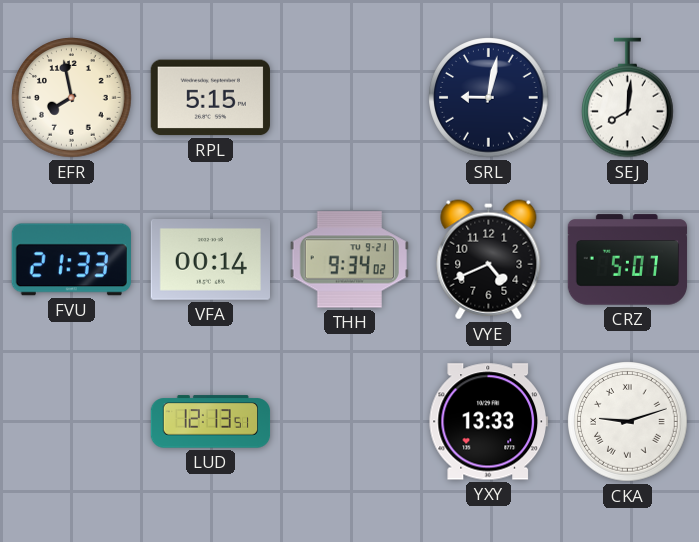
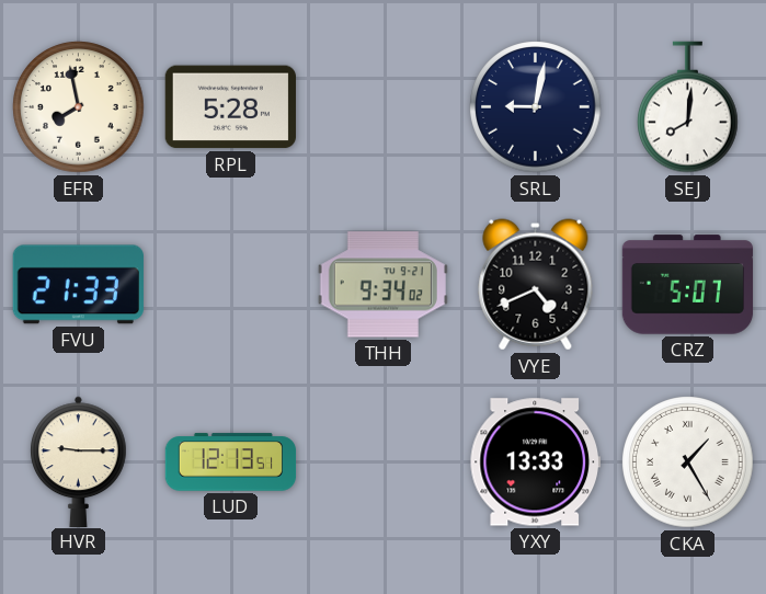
RPL: 5:15 -> 5:28 (230, 107)
VFA: 00:14 -> none (210, 260)
HVR: none -> 9:15 (79, 461)
CKA: 9:12 -> 1:25 (688, 462)
